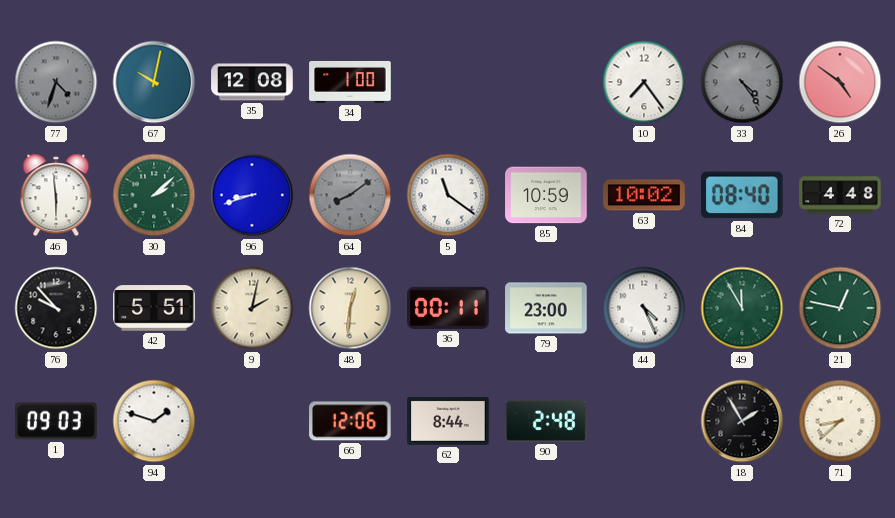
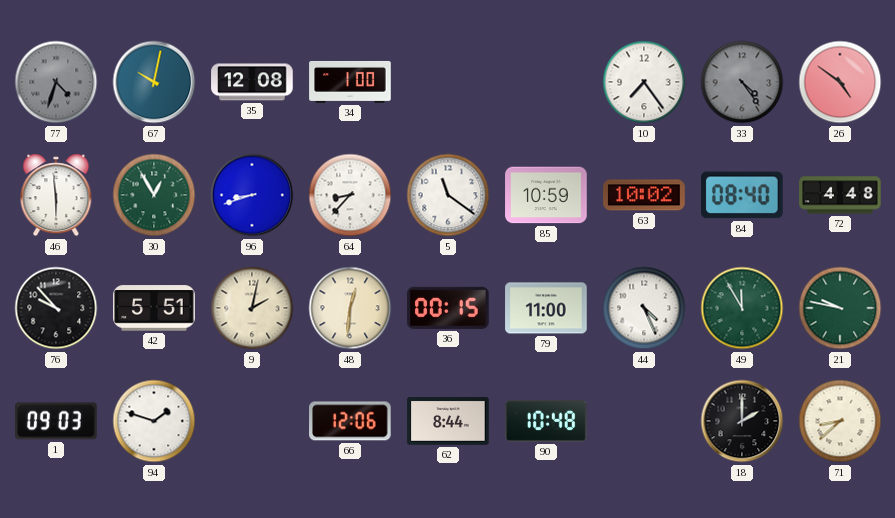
30: 2:08 -> 12:55 (154, 195)
64: 8:09 -> 8:37 (350, 195)
64 dial: grey -> white (350, 195)
36: 00:11 -> 00:15 (448, 308)
79: 23:00 -> 11:00 (546, 308)
21: 12:47 -> 9:47 (840, 308)
90: 2:48 -> 10:48 (546, 421)
18: 1:55 -> 2:00 (742, 421)
